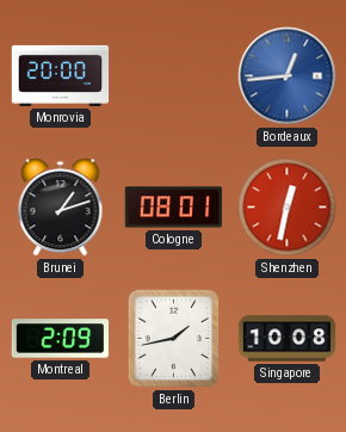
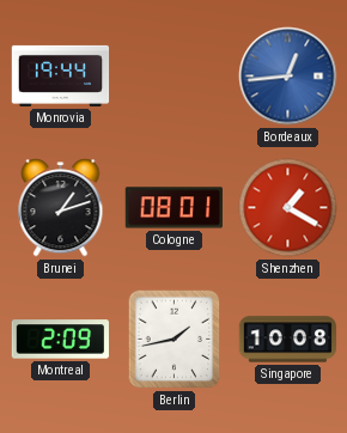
Monrovia: 20:00 -> 19:44 (61, 75)
Shenzhen: 12:32 -> 1:20 (288, 208)
